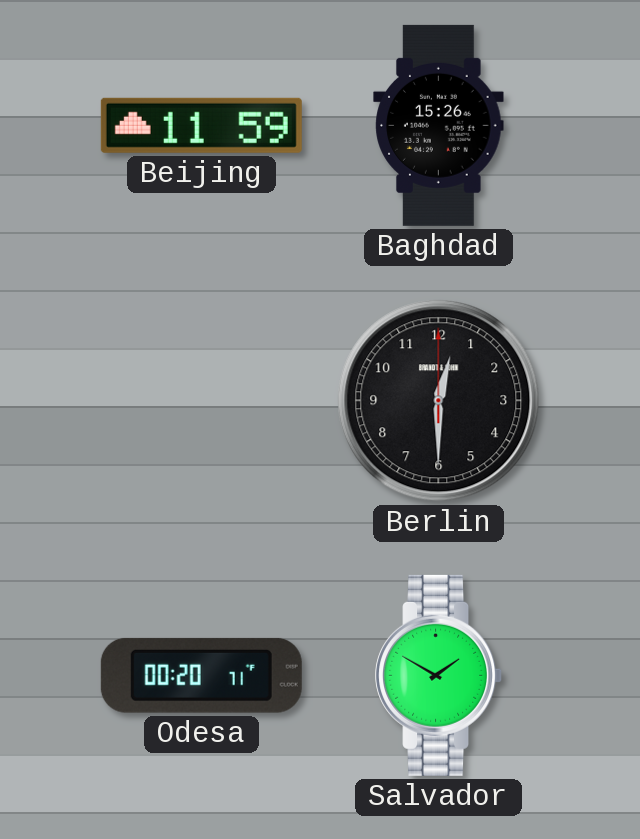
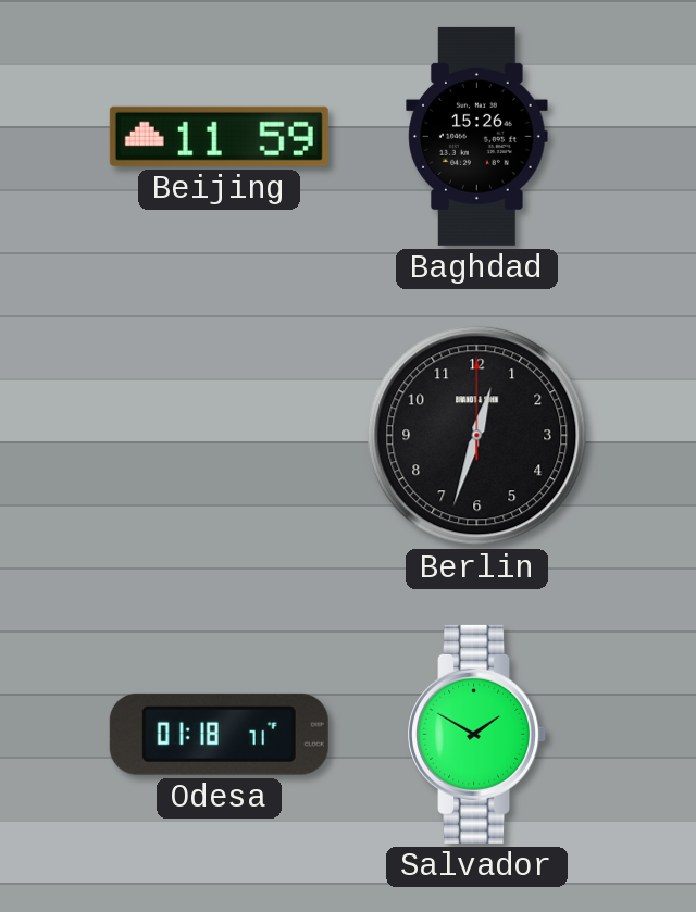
Berlin: 12:30 -> 12:33 (477, 436)
Odesa: 00:20 -> 01:18 (219, 734)
